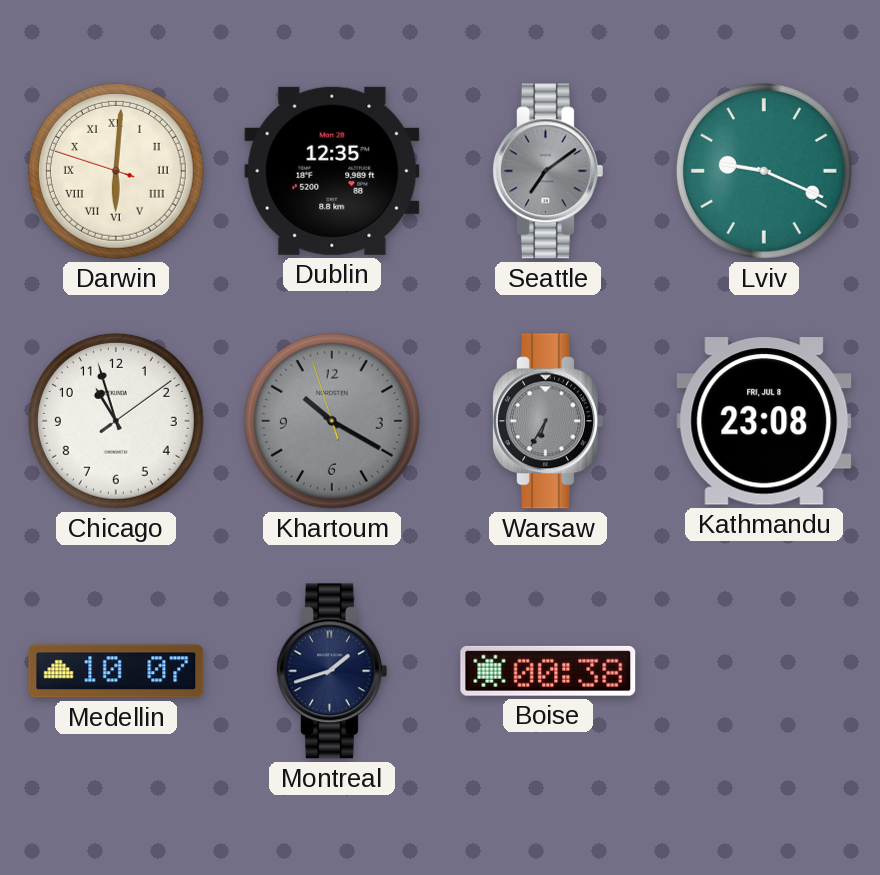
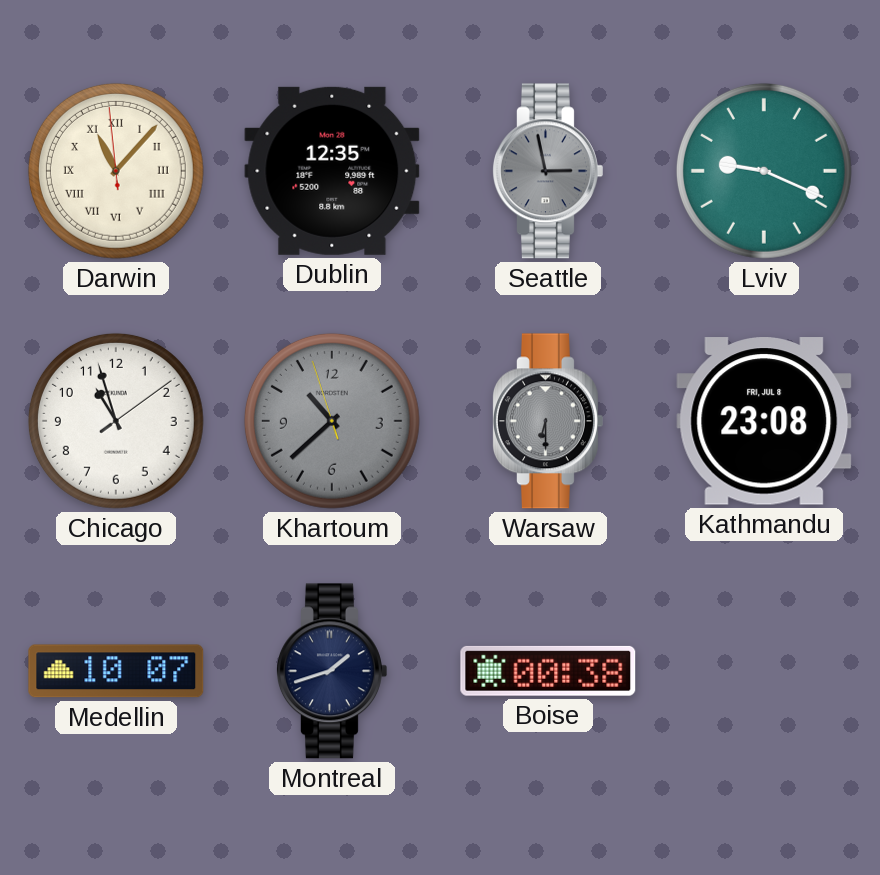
Darwin: 6:00 -> 11:06 (116, 171)
Seattle: 7:09 -> 2:58 (547, 171)
Khartoum: 10:19 -> 10:37 (332, 421)
Warsaw: 6:35 -> 6:30 (547, 421)
